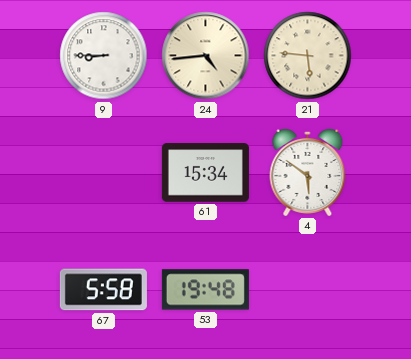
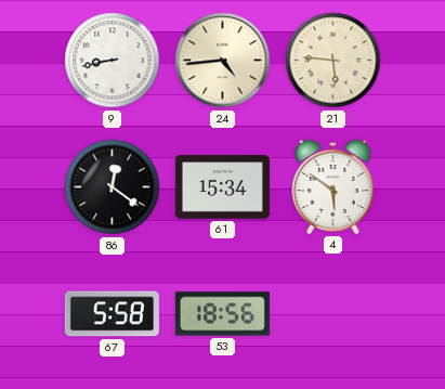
9: 8:45 -> 8:43 (113, 61)
86: none -> 12:21 (113, 187)
53: 19:48 -> 18:56 (222, 314)
